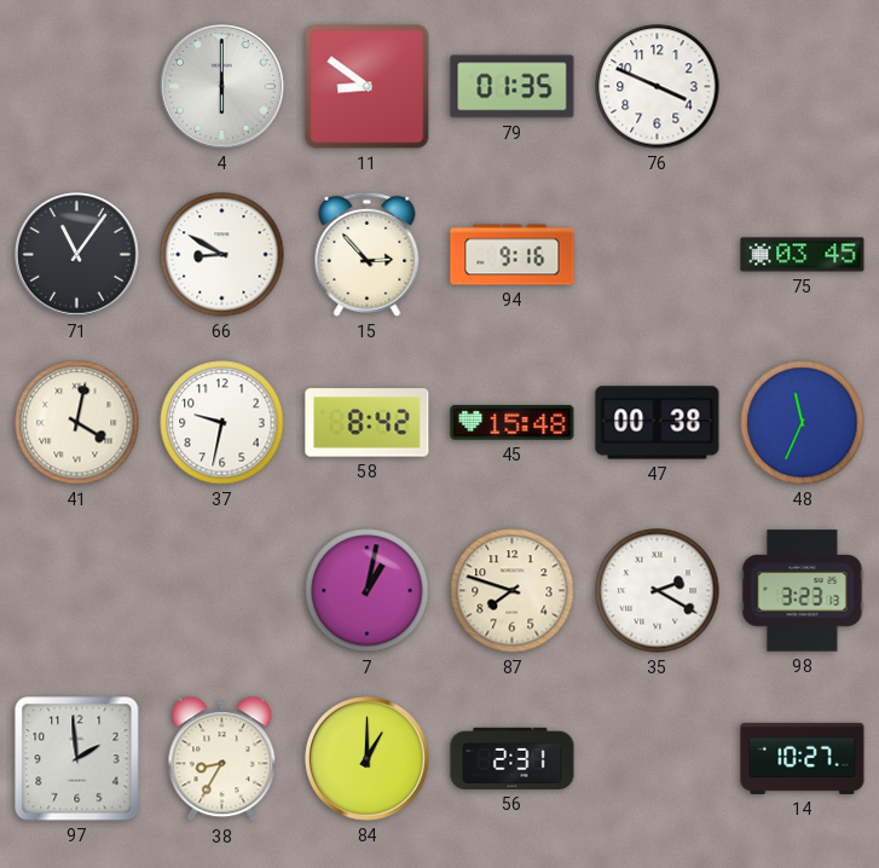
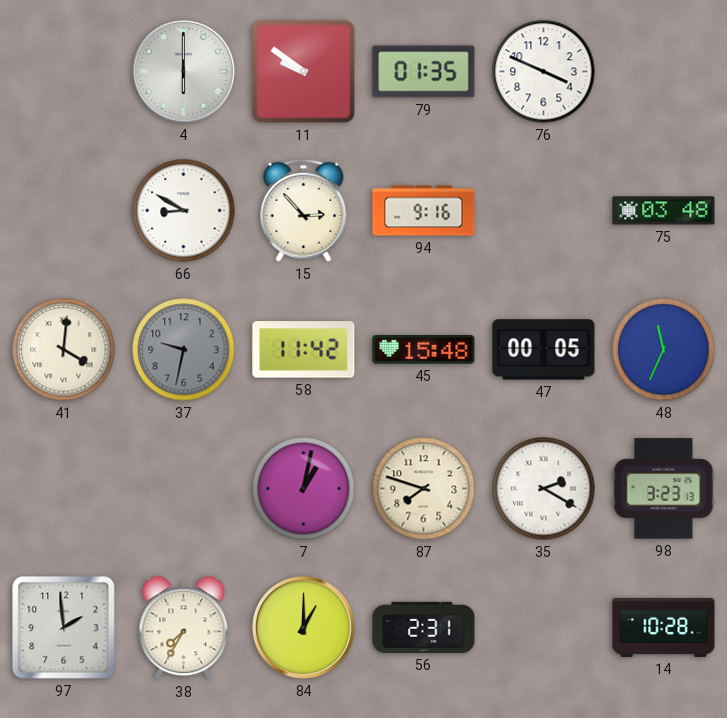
11: 8:51 -> 9:51 (304, 72)
71: 11:06 -> none (77, 255)
75: 03:45 -> 03:48 (664, 211)
41: 4:02 -> 4:01 (64, 350)
37 dial: white -> grey (184, 350)
58: 8:42 -> 11:42 (304, 350)
47: 00:38 -> 00:05 (544, 350)
38: 8:35 -> 7:35 (184, 628)
14: 10:27 -> 10:28 (664, 627)
